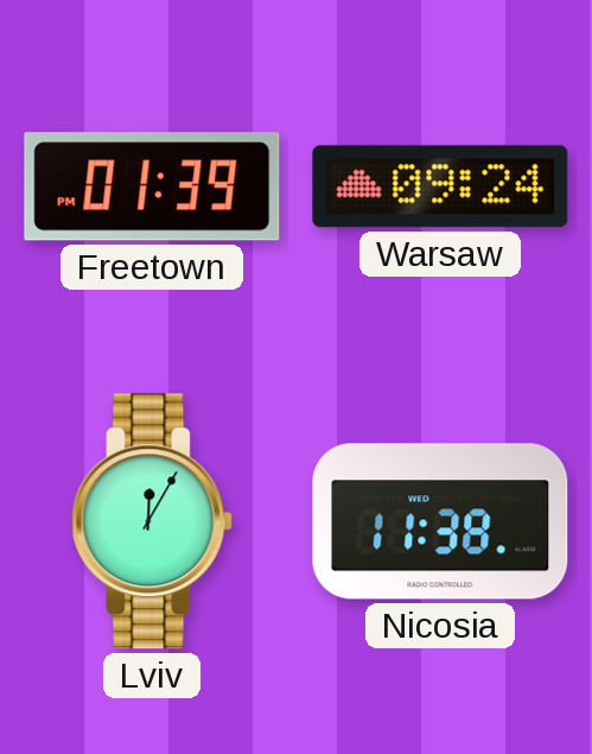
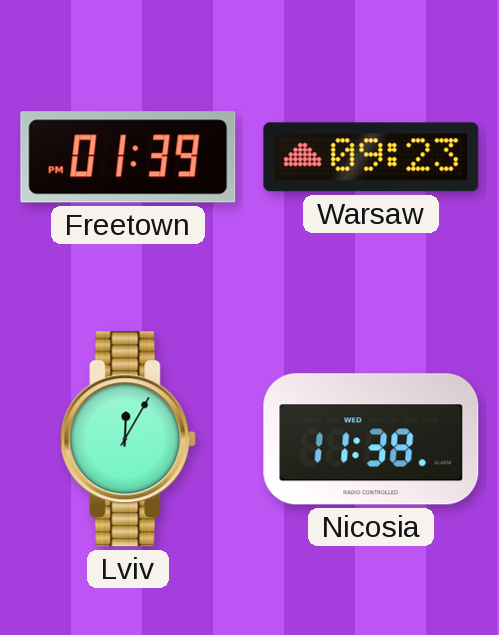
Warsaw: 09:24 -> 09:23 (371, 157)
